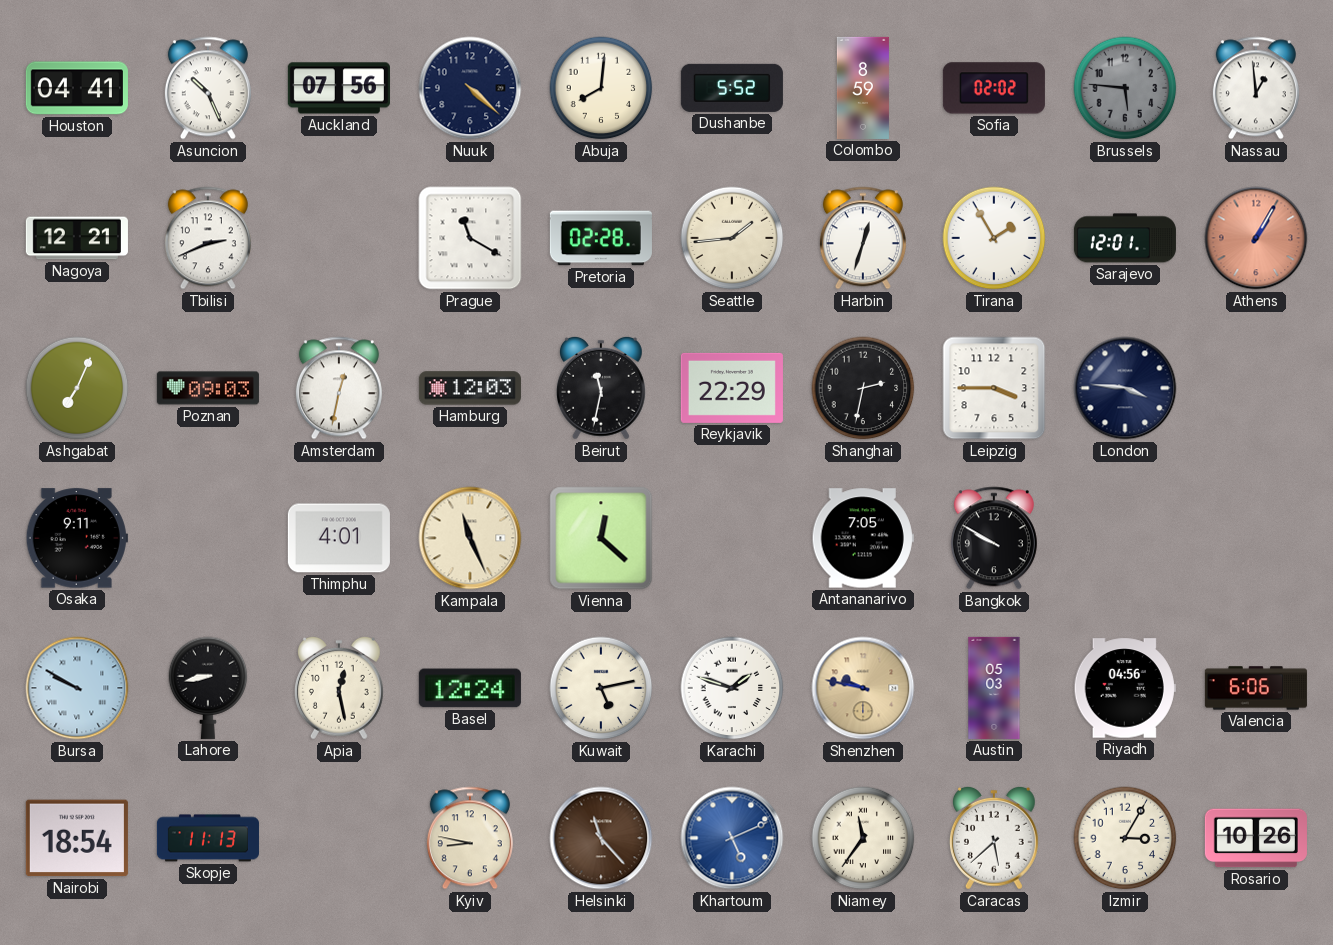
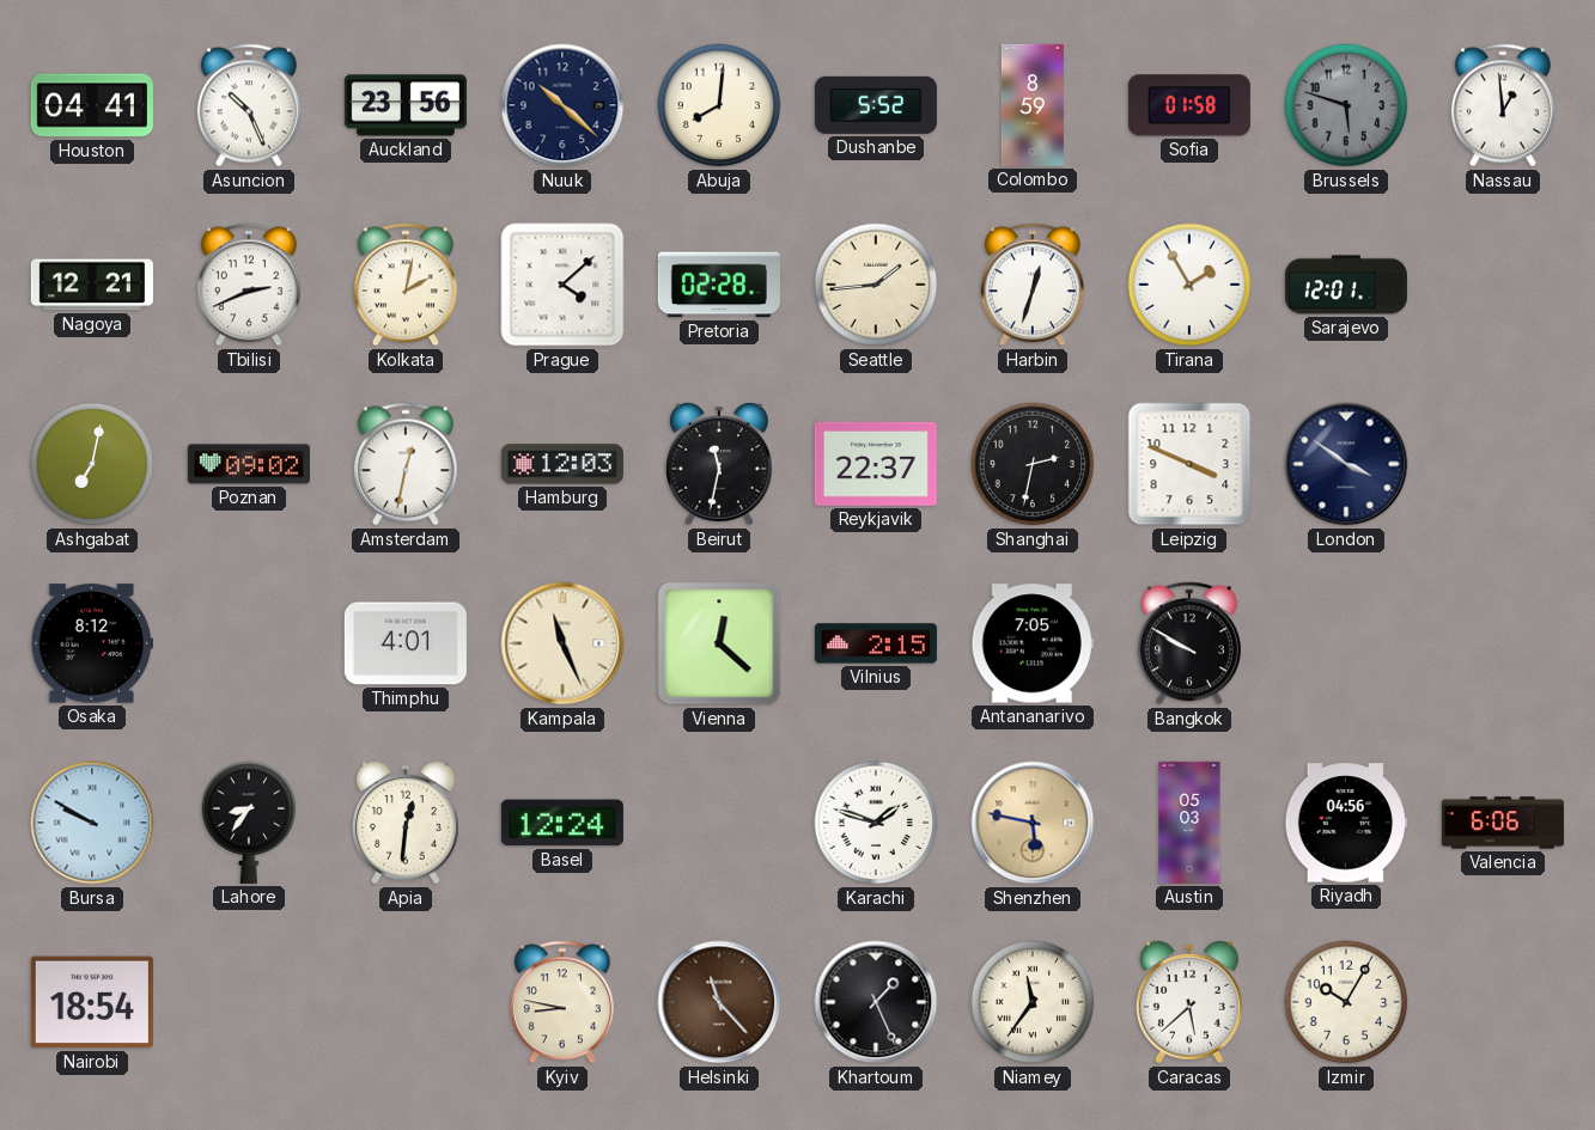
Auckland: 07:56 -> 23:56 (406, 105)
Nuuk: 4:22 -> 10:22 (562, 105)
Sofia: 02:02 -> 01:58 (1189, 105)
Brussels: 5:46 -> 5:48 (1346, 105)
Kolkata: none -> 2:02 (406, 285)
Prague: 11:20 -> 4:08 (562, 285)
Athens: 1:05 -> none (1256, 238)
Ashgabat: 7:04 -> 7:02 (92, 464)
Poznan: 09:03 -> 09:02 (249, 464)
Reykjavik: 22:29 -> 22:37 (876, 464)
Leipzig: 3:45 -> 3:49 (1189, 464)
London: 3:46 -> 3:51 (1346, 464)
Osaka: 9:11 -> 8:12 (92, 643)
Vilnius: none -> 2:15 (876, 643)
Lahore: 8:43 -> 8:36 (249, 823)
Apia: 12:28 -> 12:31 (406, 823)
Kuwait: 5:13 -> none (601, 688)
Shenzhen: 9:47 -> 5:47 (1033, 823)
Skopje: 11:13 -> none (208, 838)
Khartoum: 5:11 -> 1:26 (876, 1002)
Khartoum dial: blue -> black (876, 1002)
Izmir: 3:05 -> 10:05 (1346, 1002)
Rosario: 10:26 -> none (1256, 838)
